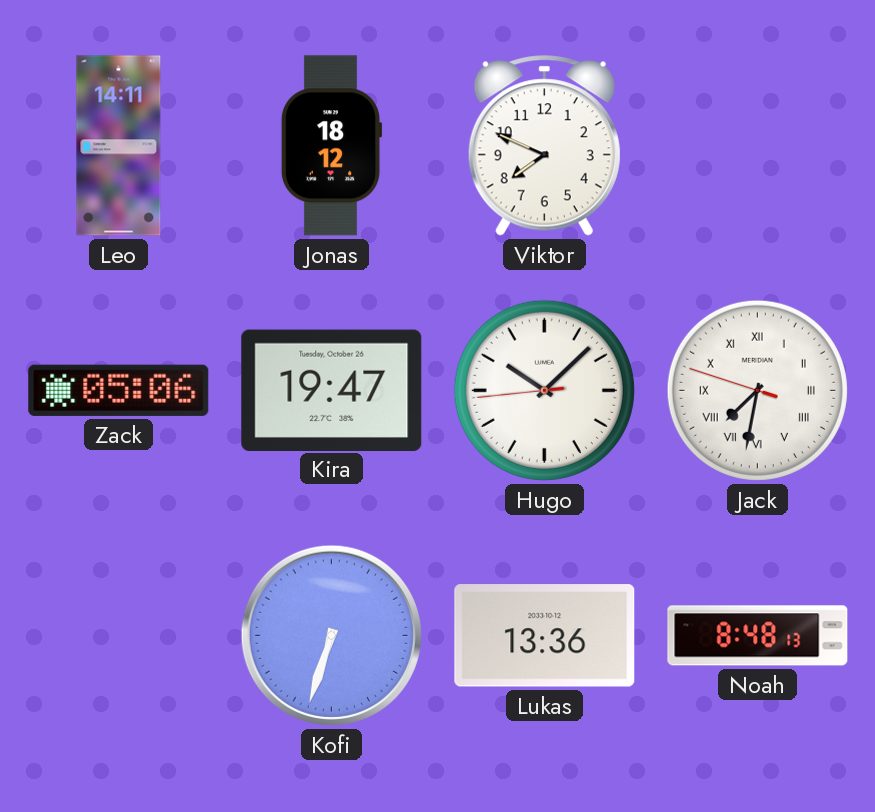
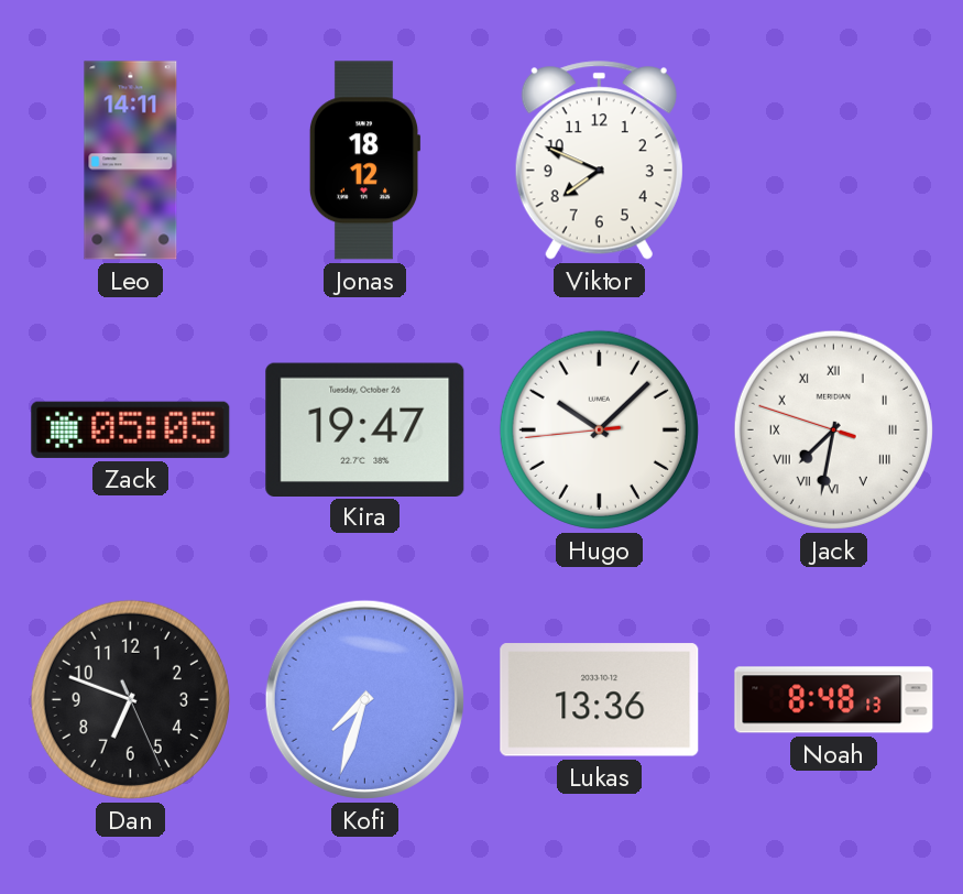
Zack: 05:06 -> 05:05 (131, 429)
Dan: none -> 6:48 (130, 699)
Kofi: 6:33 -> 7:33 (364, 699)
